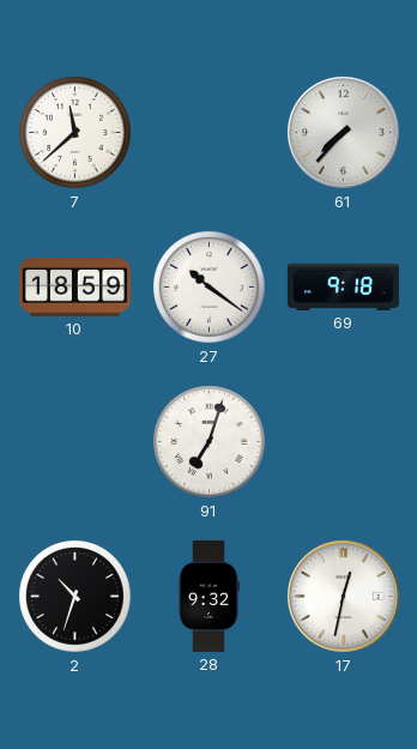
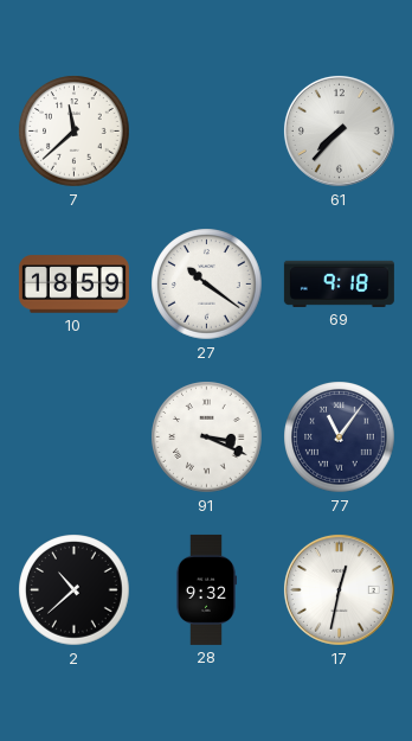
91: 7:03 -> 3:19 (207, 437)
77: none -> 11:06 (340, 437)
2: 10:33 -> 10:38 (75, 590)
